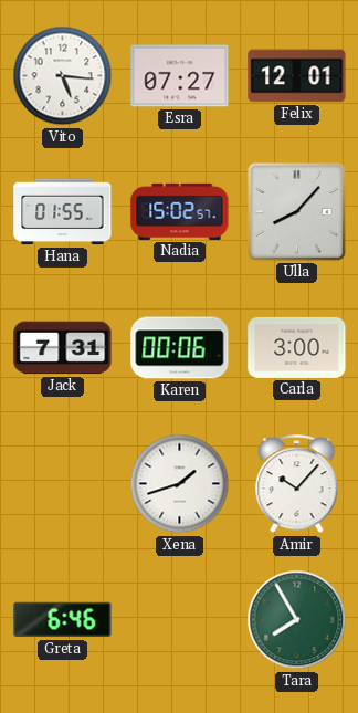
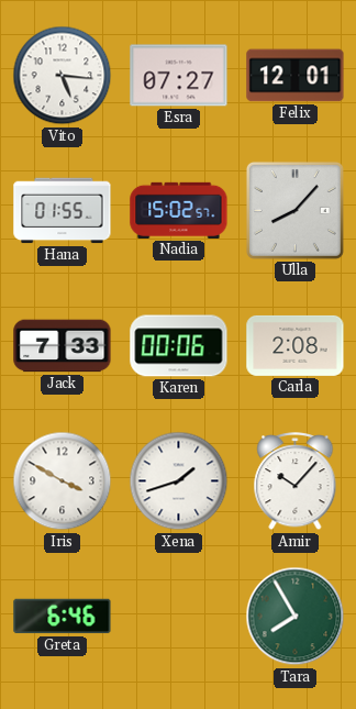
Jack: 7:31 -> 7:33 (63, 346)
Carla: 3:00 -> 2:08 (296, 345)
Iris: none -> 3:50 (63, 481)
